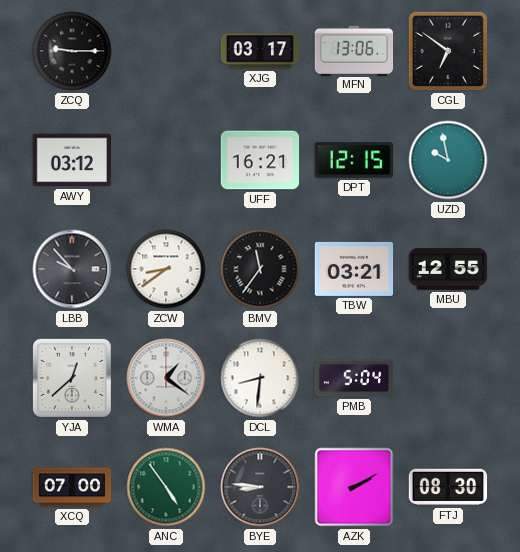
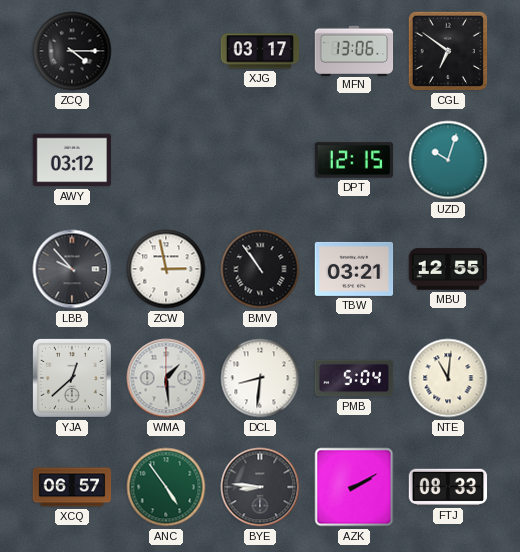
ZCQ: 9:15 -> 4:15 (72, 51)
UFF: 16:21 -> none (260, 160)
UZD: 9:58 -> 10:03 (448, 160)
ZCW: 8:39 -> 2:58 (166, 269)
BMV: 11:36 -> 10:54 (260, 269)
WMA: 1:21 -> 1:29 (166, 378)
NTE: none -> 11:01 (448, 378)
XCQ: 07:00 -> 06:57 (72, 487)
FTJ: 08:30 -> 08:33 (447, 487)
